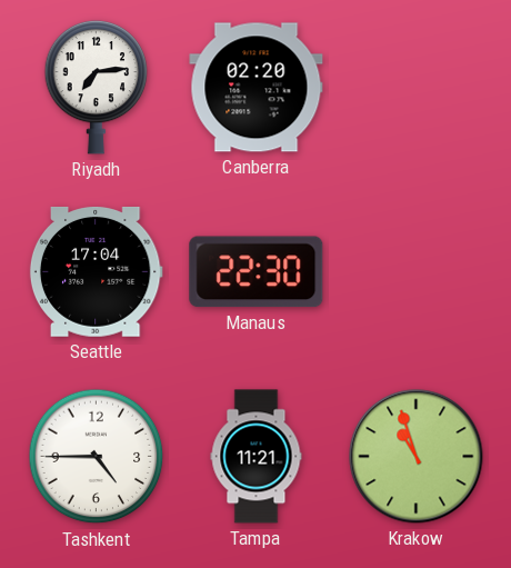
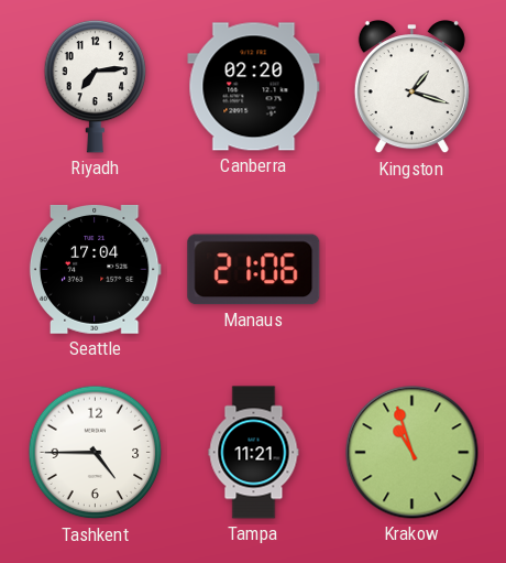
Kingston: none -> 1:18 (411, 87)
Manaus: 22:30 -> 21:06 (254, 270)
